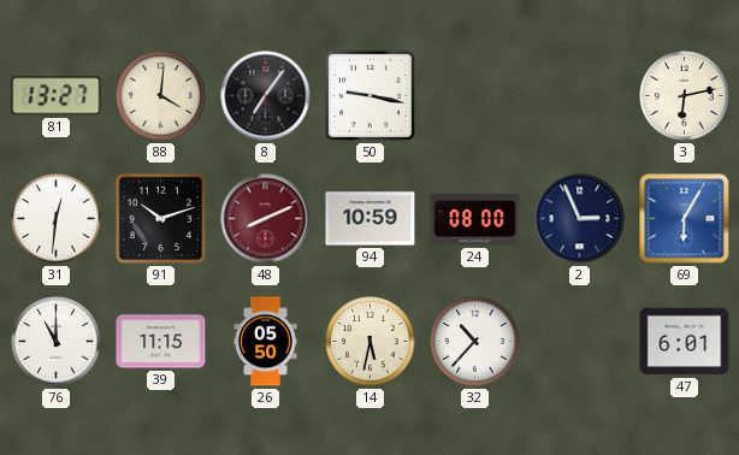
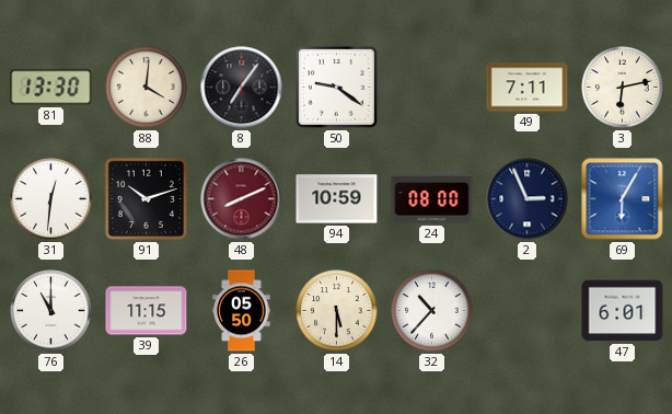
81: 13:27 -> 13:30 (51, 88)
50: 9:17 -> 9:21 (336, 87)
49: none -> 7:11 (528, 88)
14: 5:32 -> 5:30 (337, 311)
